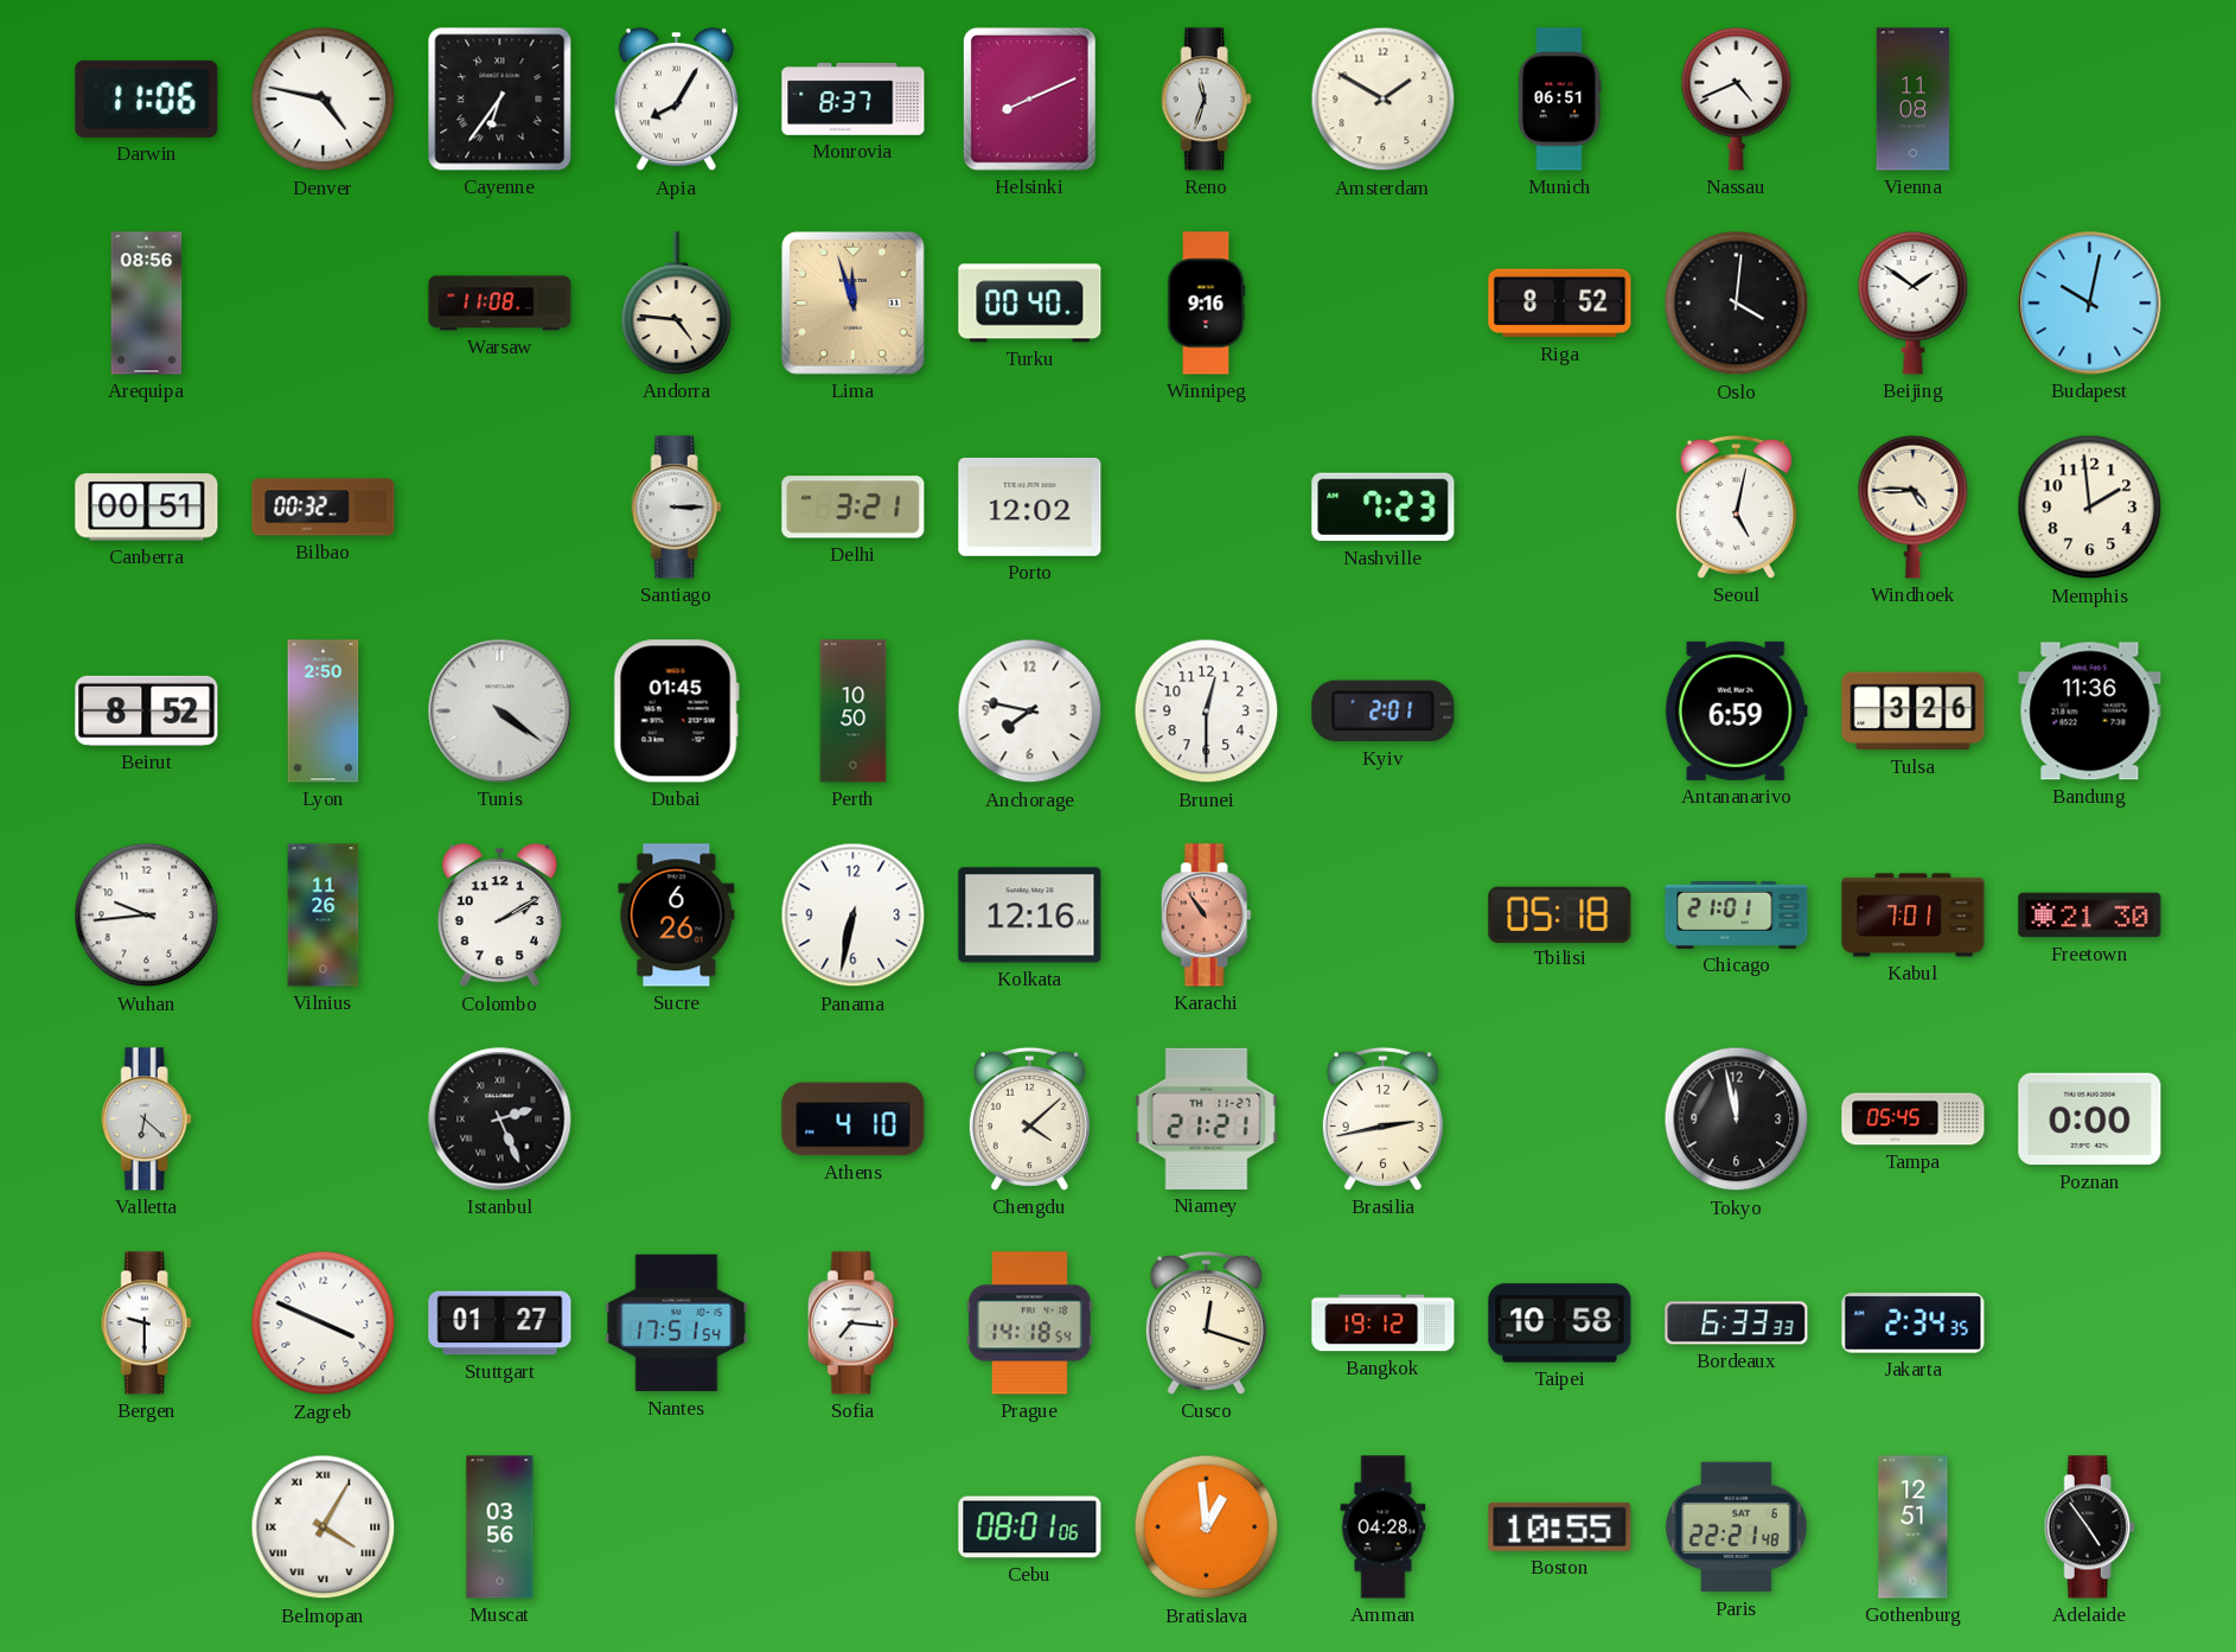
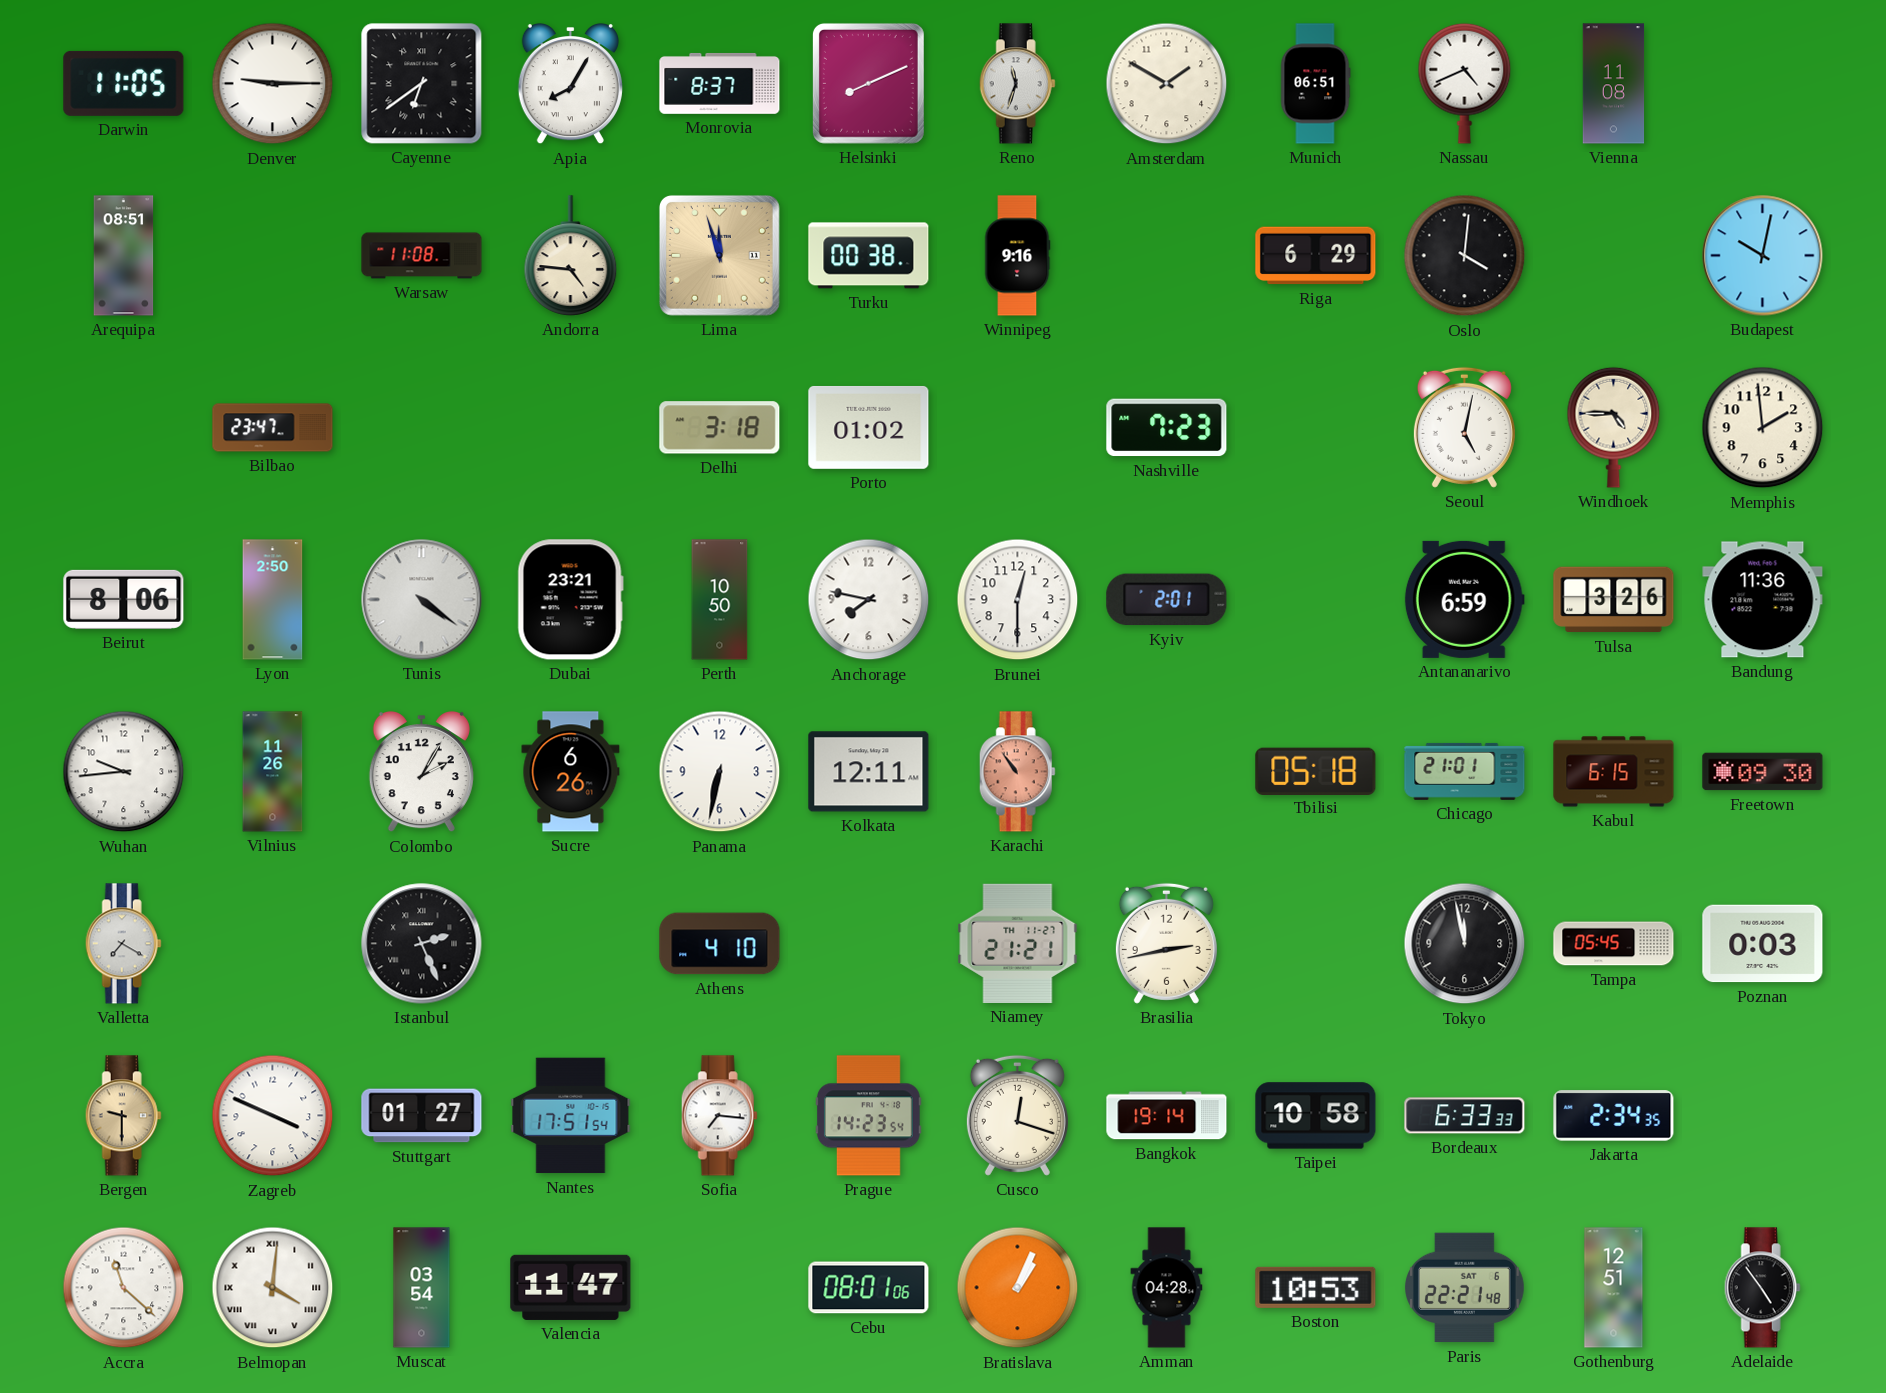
Darwin: 11:06 -> 11:05 (124, 83)
Denver: 4:47 -> 9:15 (273, 84)
Cayenne: 6:36 -> 6:39 (422, 84)
Arequipa: 08:56 -> 08:51 (124, 256)
Turku: 00:40 -> 00:38 (869, 256)
Riga: 8:52 -> 6:29 (1316, 256)
Beijing: 1:51 -> none (1914, 302)
Canberra: 00:51 -> none (147, 508)
Bilbao: 00:32 -> 23:47 (273, 428)
Santiago: 3:15 -> none (676, 508)
Delhi: 3:21 -> 3:18 (720, 428)
Porto: 12:02 -> 01:02 (869, 427)
Beirut: 8:52 -> 8:06 (124, 599)
Dubai: 01:45 -> 23:21 (570, 600)
Colombo: 2:10 -> 2:05 (421, 772)
Kolkata: 12:16 -> 12:11 (869, 772)
Kabul: 7:01 -> 6:15 (1614, 772)
Freetown: 21:30 -> 09:30 (1763, 772)
Valletta: 6:22 -> 7:20 (123, 944)
Chengdu: 4:08 -> none (1029, 1118)
Poznan: 0:00 -> 0:03 (1763, 944)
Bergen dial: white -> champagne (123, 1116)
Prague: 14:18 -> 14:23 (868, 1116)
Bangkok: 19:12 -> 19:14 (1167, 1116)
Accra: none -> 11:22 (124, 1288)
Belmopan: 4:05 -> 4:01 (273, 1288)
Muscat: 03:56 -> 03:54 (422, 1288)
Valencia: none -> 11:47 (571, 1287)
Bratislava: 12:59 -> 1:04 (1018, 1288)
Boston: 10:55 -> 10:53 (1316, 1287)
